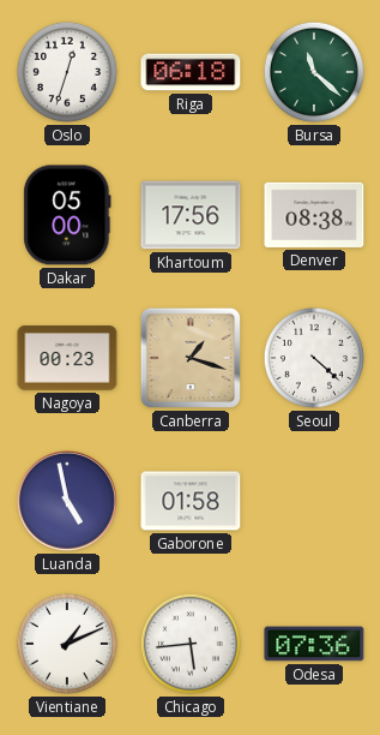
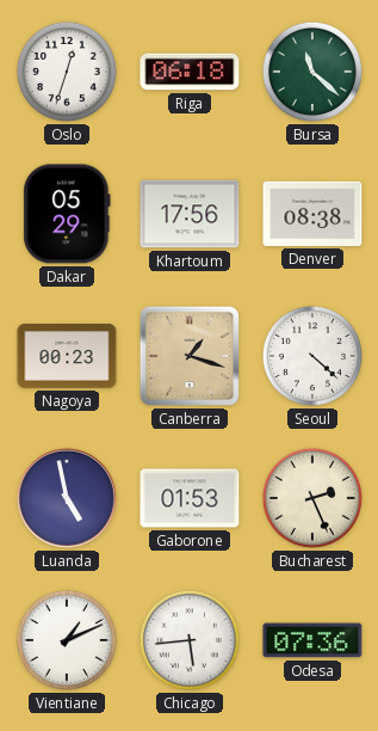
Dakar: 05:00 -> 05:29 (67, 214)
Gaborone: 01:58 -> 01:53 (190, 498)
Bucharest: none -> 2:26 (312, 498)
